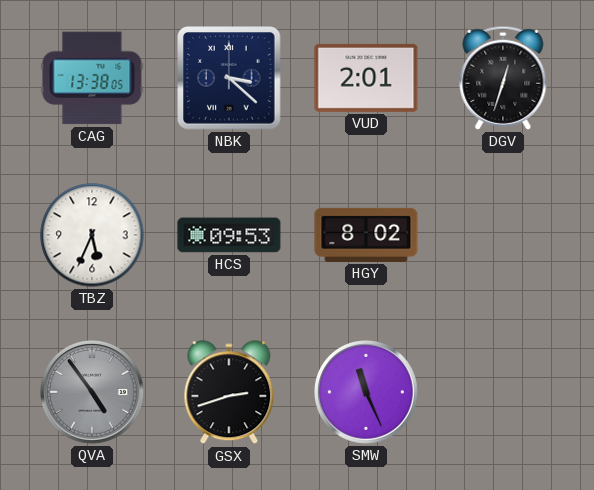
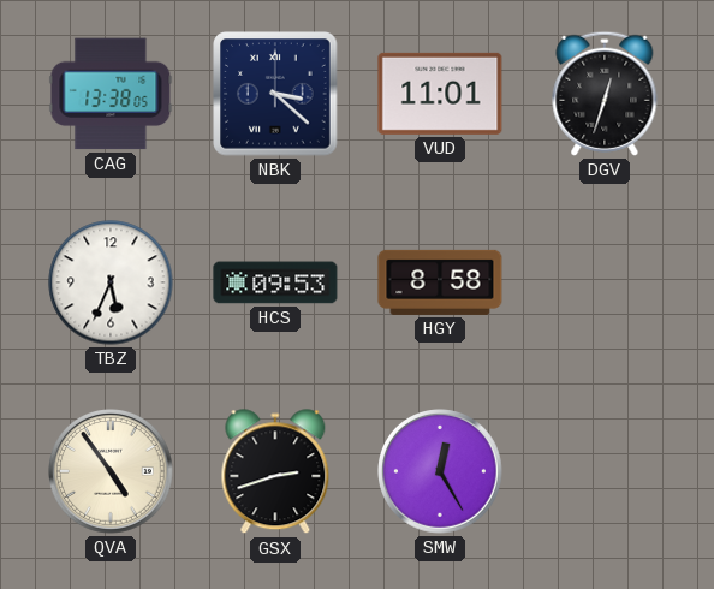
VUD: 2:01 -> 11:01 (440, 94)
HGY: 8:02 -> 8:58 (440, 282)
QVA dial: grey -> cream (111, 471)
SMW: 11:26 -> 12:25 (440, 471)
